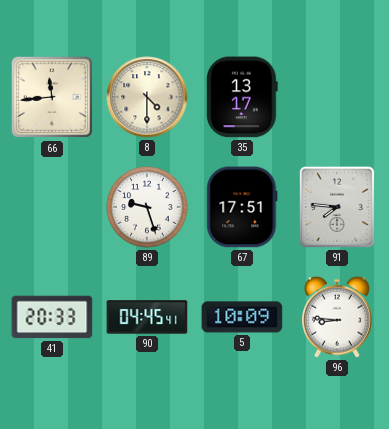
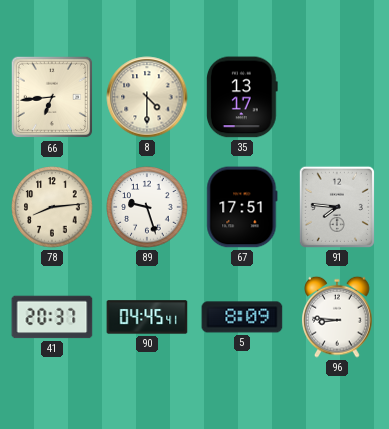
66: 11:44 -> 6:44 (52, 97)
78: none -> 8:14 (52, 207)
41: 20:33 -> 20:37 (52, 317)
5: 10:09 -> 8:09 (242, 317)
